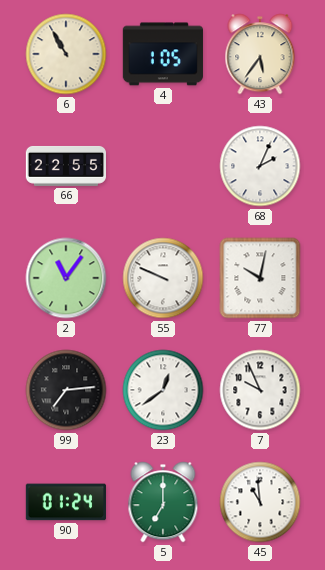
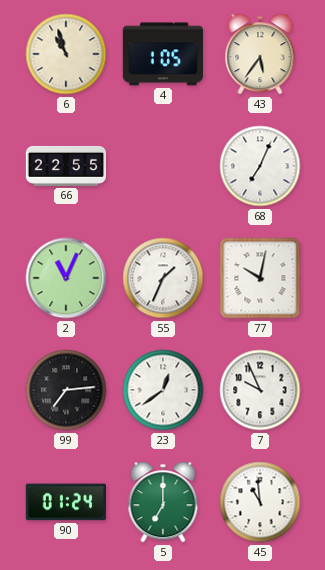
6: 10:55 -> 10:57 (66, 54)
68: 2:04 -> 7:04 (260, 166)
2: 11:06 -> 11:04 (66, 278)
55: 9:49 -> 1:34 (163, 278)
